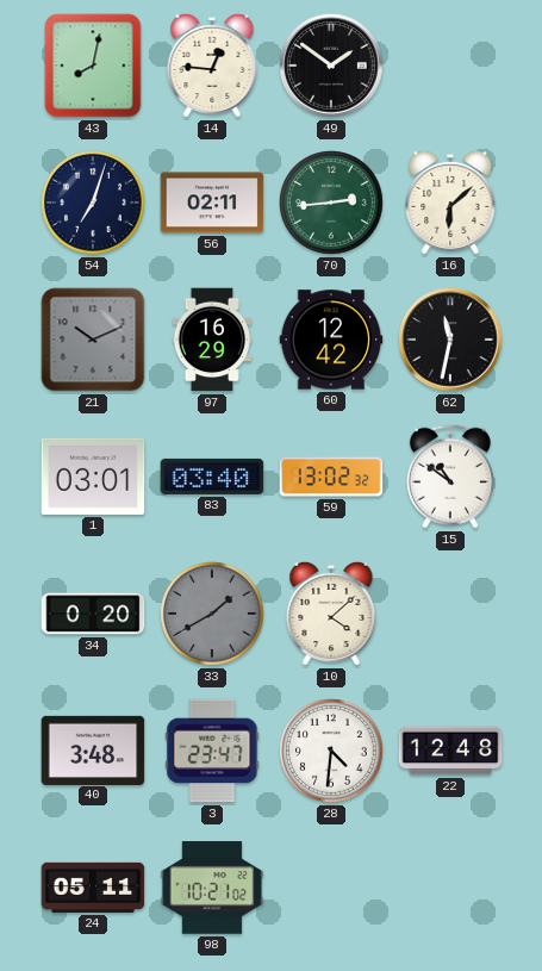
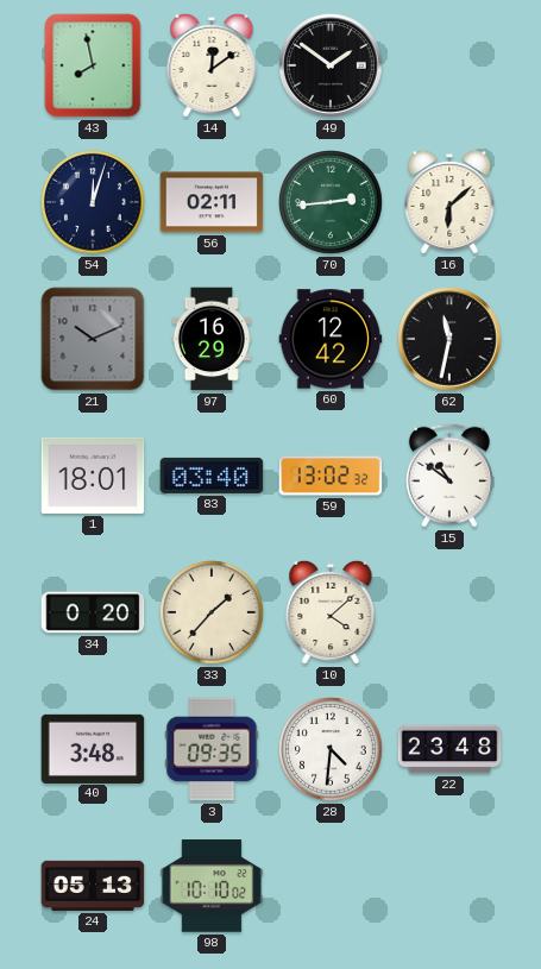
43: 8:02 -> 7:58 (93, 65)
14: 12:46 -> 12:09 (212, 65)
54: 7:03 -> 12:03 (94, 203)
1: 03:01 -> 18:01 (93, 476)
33: 1:40 -> 1:37 (213, 614)
33 dial: grey -> cream (213, 614)
3: 23:47 -> 09:35 (212, 749)
22: 12:48 -> 23:48 (449, 749)
24: 05:11 -> 05:13 (93, 886)
98: 10:21 -> 10:10 (212, 886)
